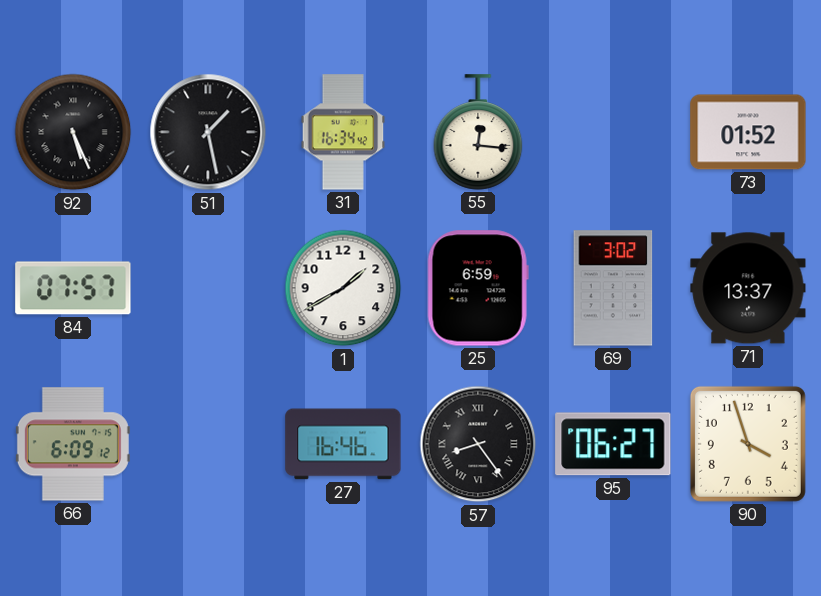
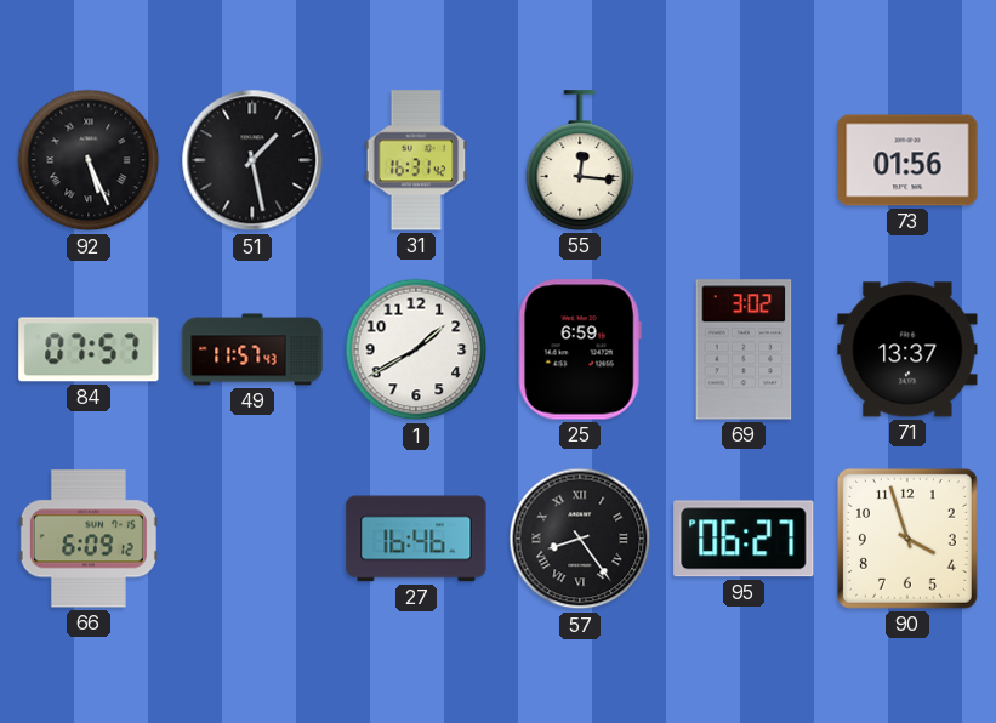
31: 16:34 -> 16:31 (416, 160)
73: 01:52 -> 01:56 (907, 160)
49: none -> 11:57 (252, 349)
